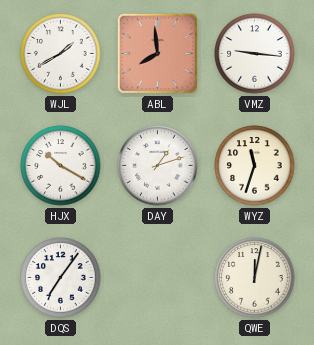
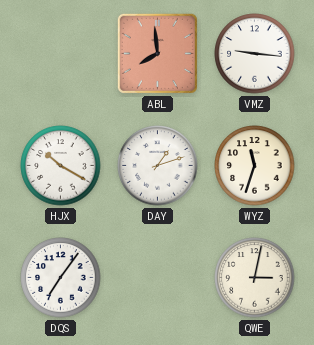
WJL: 1:40 -> none (61, 54)
QWE: 12:02 -> 3:02 (255, 278)
